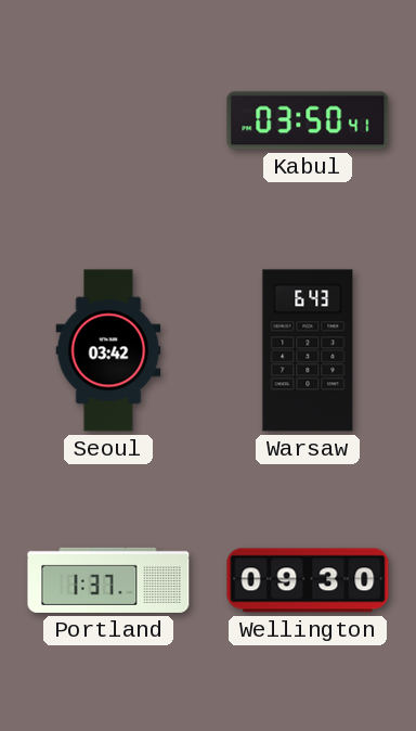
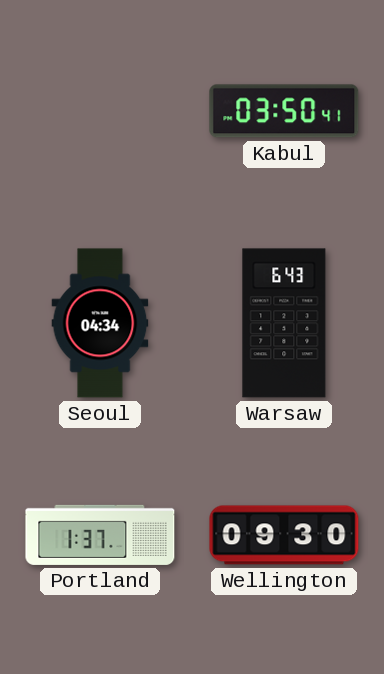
Seoul: 03:42 -> 04:34 (100, 323)
